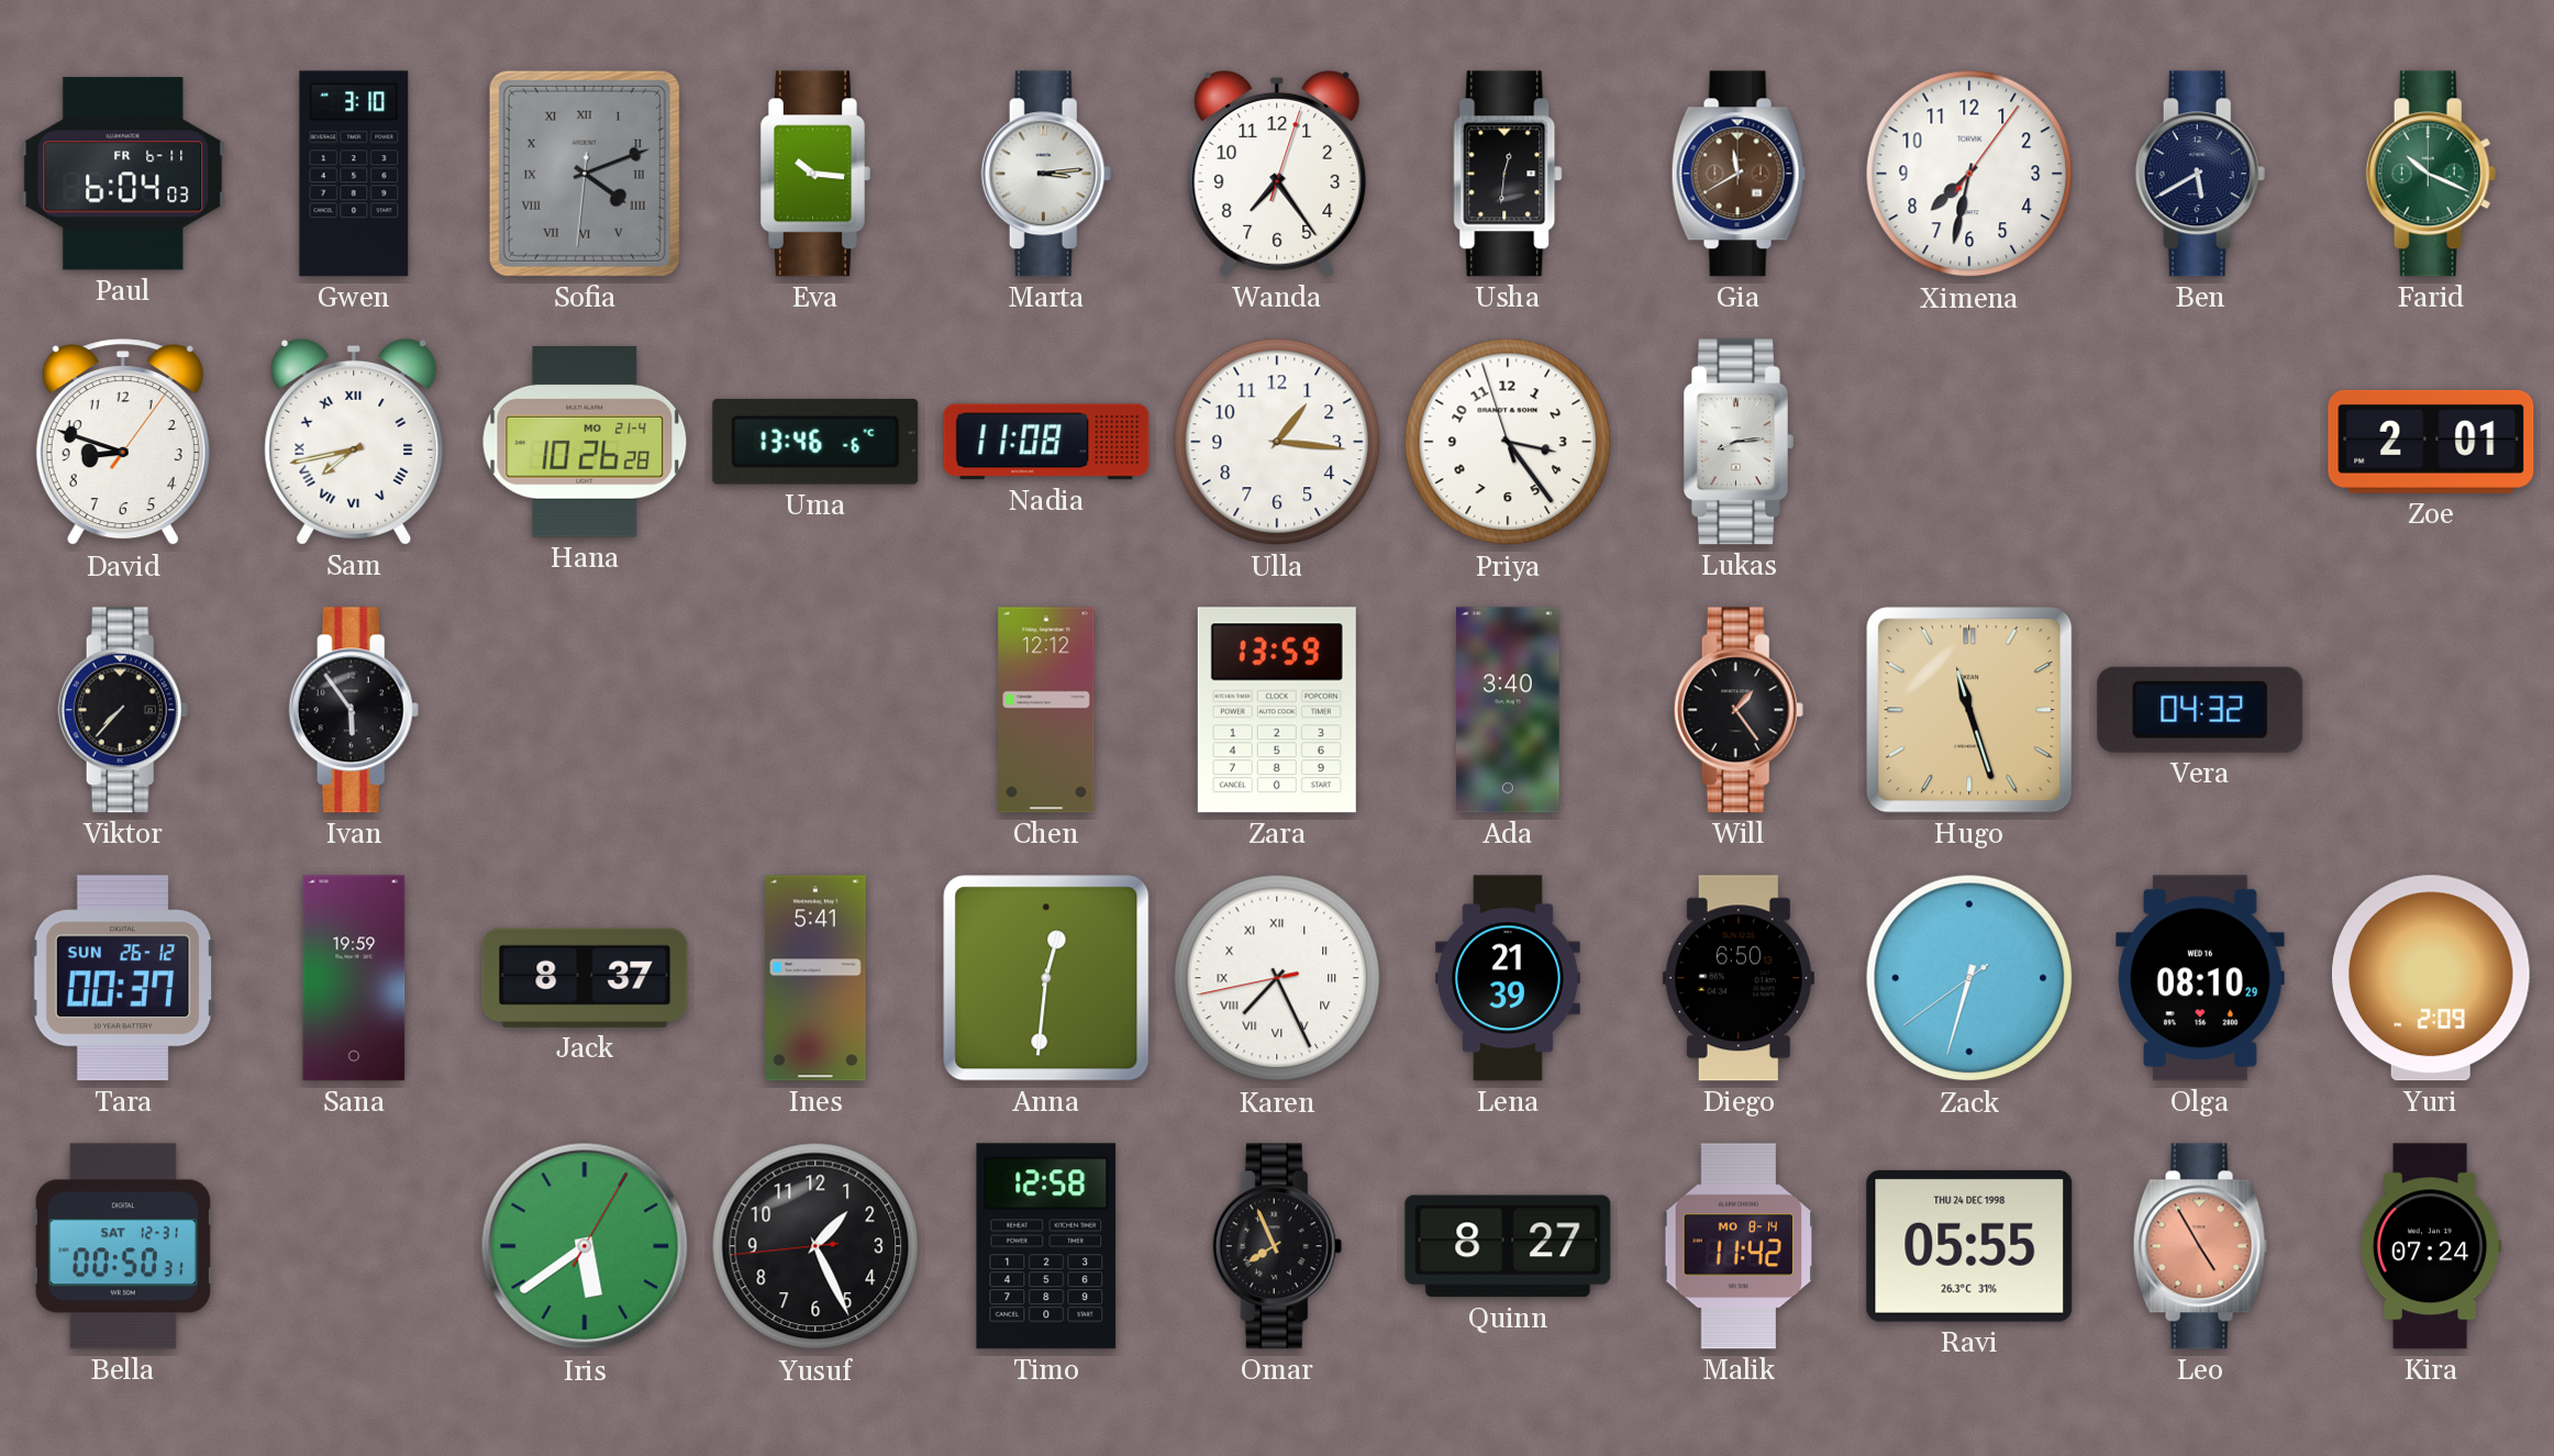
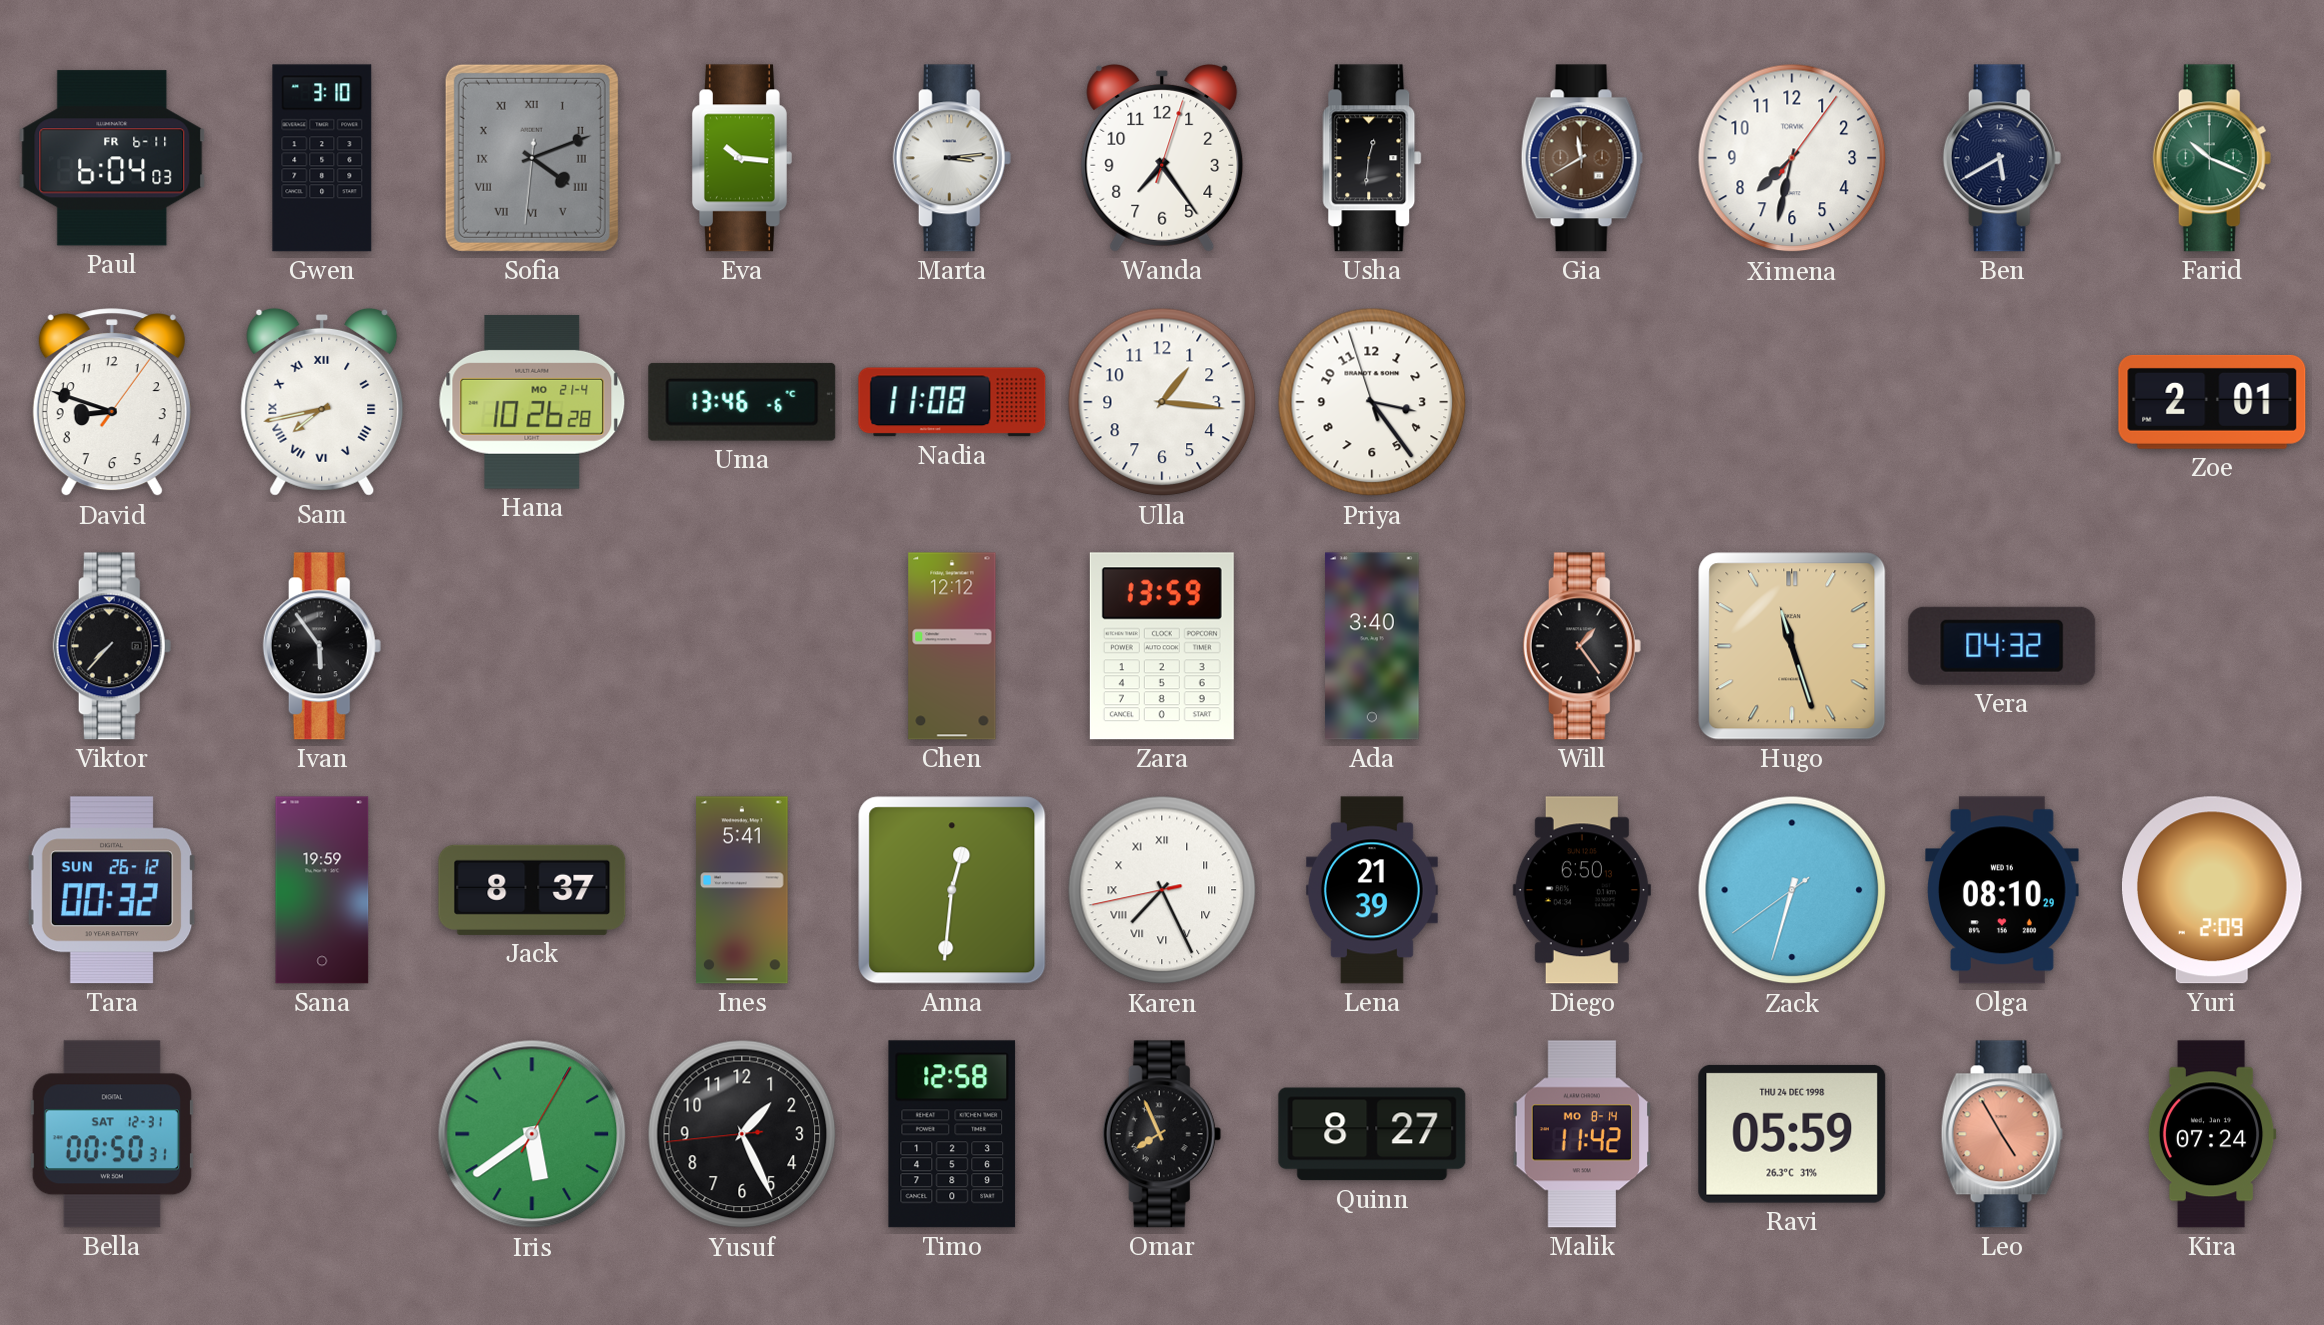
Lukas: 8:14 -> none (1739, 442)
Tara: 00:37 -> 00:32 (112, 890)
Ravi: 05:55 -> 05:59 (1792, 1134)
